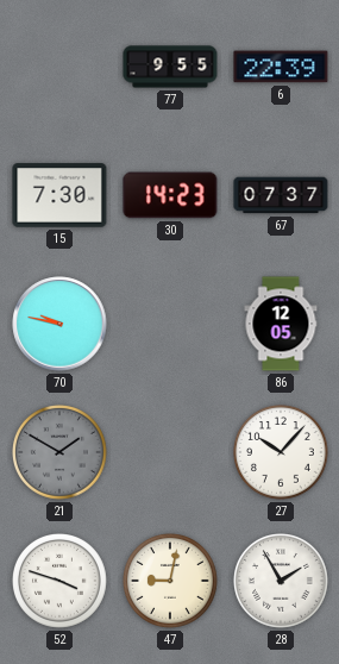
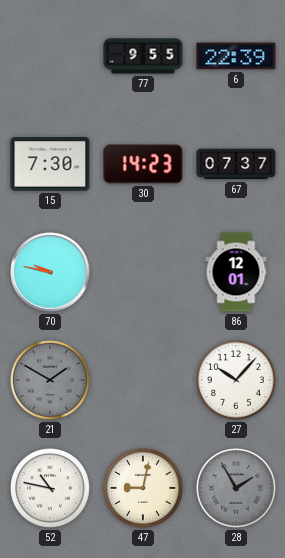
86: 12:05 -> 12:01 (236, 272)
52: 3:48 -> 10:47 (51, 489)
28 dial: white -> grey (237, 489)
